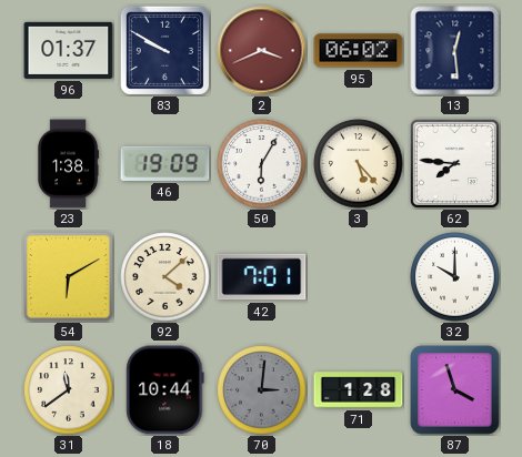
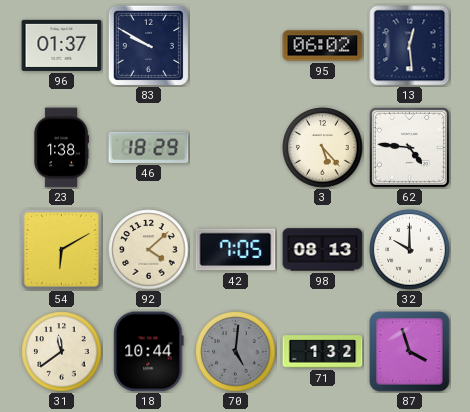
2: 3:41 -> none (262, 51)
46: 19:09 -> 18:29 (149, 147)
50: 6:05 -> none (262, 164)
62: 7:46 -> 4:46 (409, 147)
42: 7:01 -> 7:05 (236, 250)
98: none -> 08:13 (323, 250)
70: 3:01 -> 5:01 (236, 352)
71: 1:28 -> 1:32 (323, 352)
